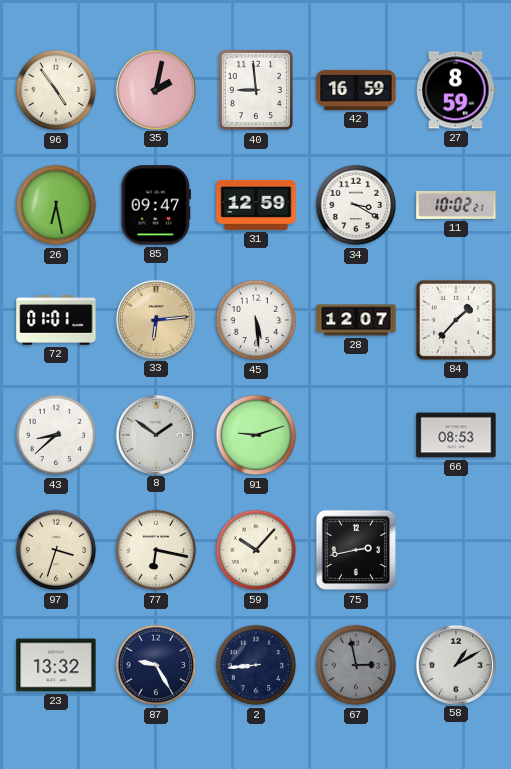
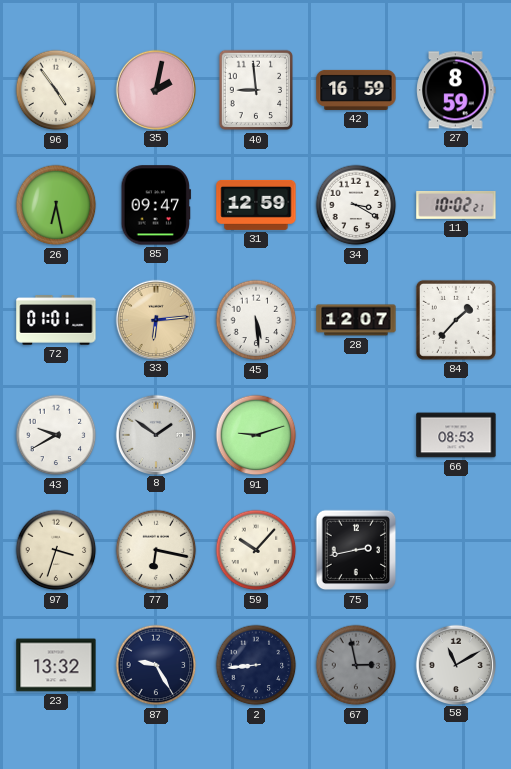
43: 8:38 -> 9:40 (56, 435)
58: 1:10 -> 11:10 (455, 664)
